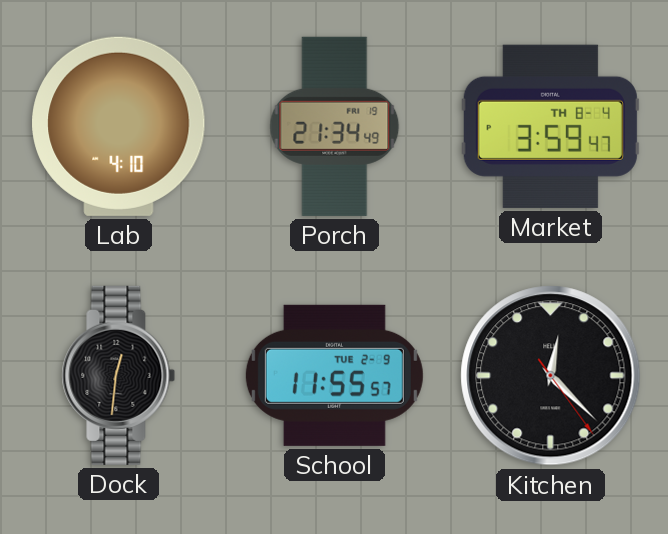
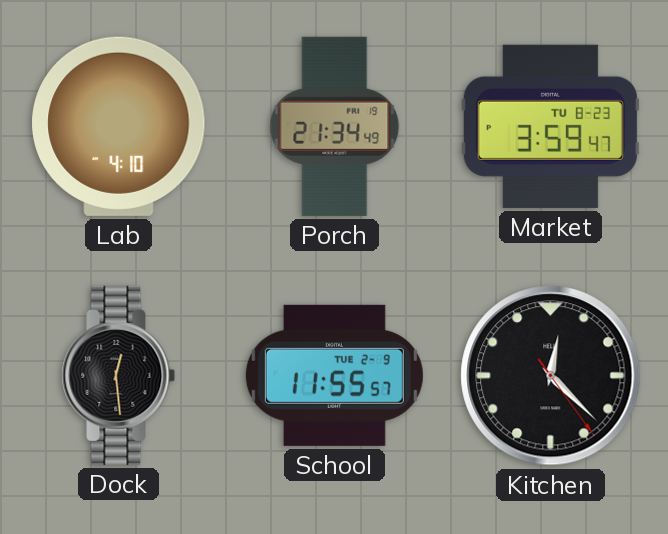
Market date: TH 8-4 -> TU 8-23 (550, 126)
Dock: 12:31 -> 12:29 (119, 375)
